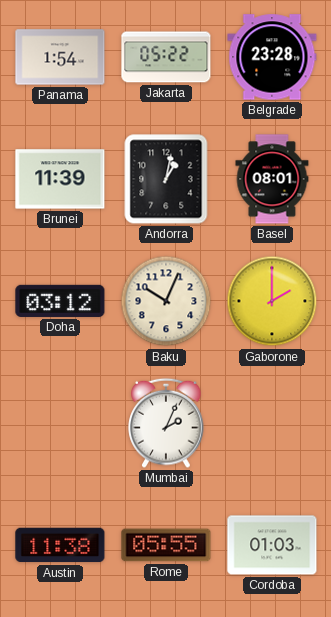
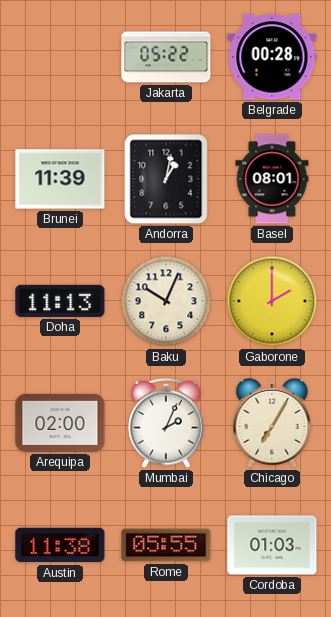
Panama: 1:54 -> none (60, 57)
Belgrade: 23:28 -> 00:28 (272, 57)
Doha: 03:12 -> 11:13 (60, 301)
Arequipa: none -> 02:00 (60, 423)
Chicago: none -> 7:05 (272, 423)
